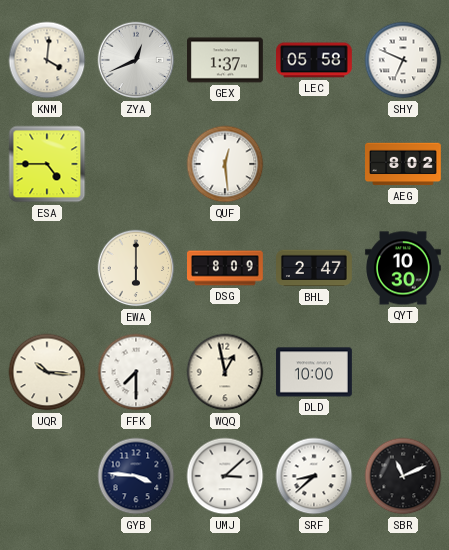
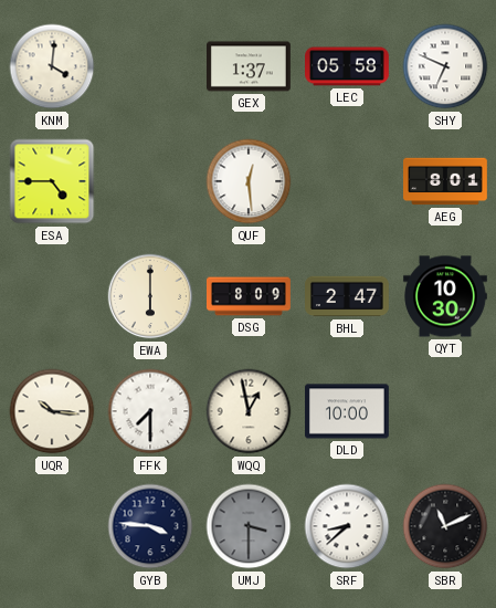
ZYA: 12:41 -> none (136, 60)
AEG: 8:02 -> 8:01 (446, 181)
UMJ: 3:08 -> 3:30 (249, 526)
UMJ dial: white -> grey (249, 526)
